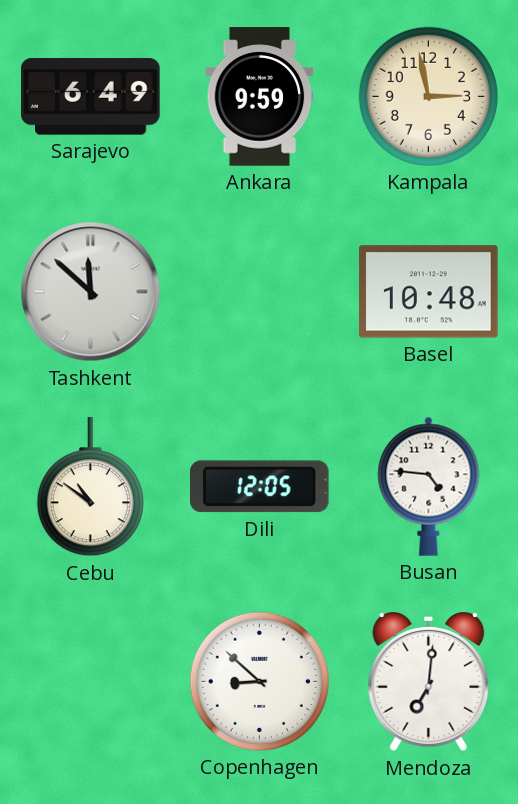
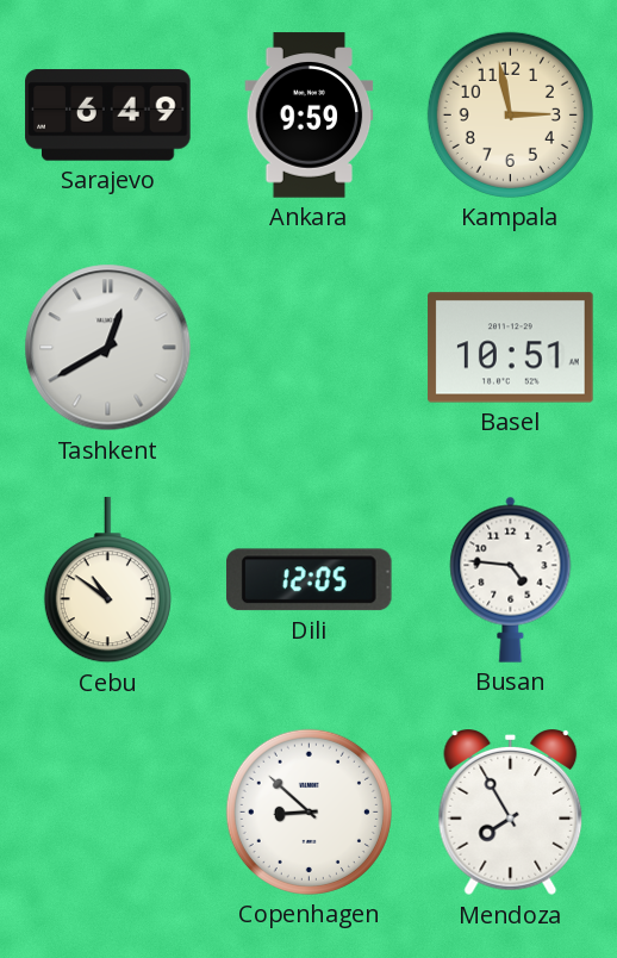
Tashkent: 11:52 -> 12:40 (108, 348)
Basel: 10:48 -> 10:51 (511, 348)
Mendoza: 7:01 -> 7:55 (511, 814)
